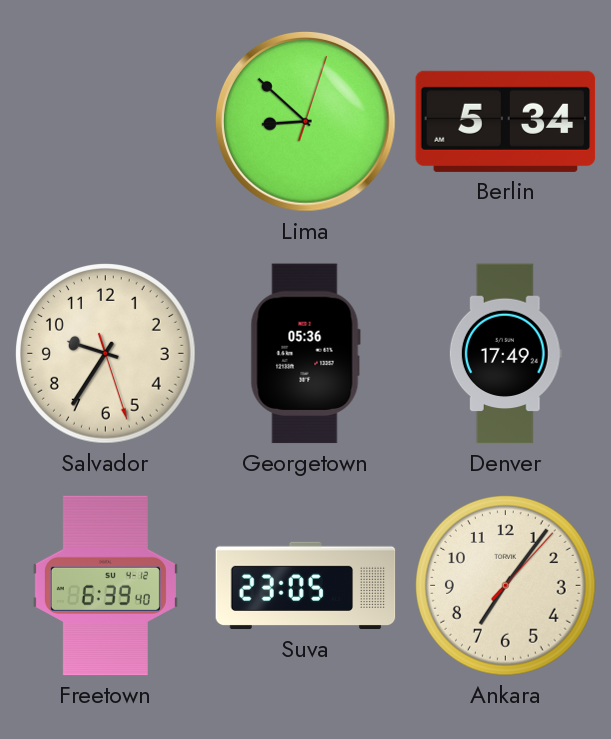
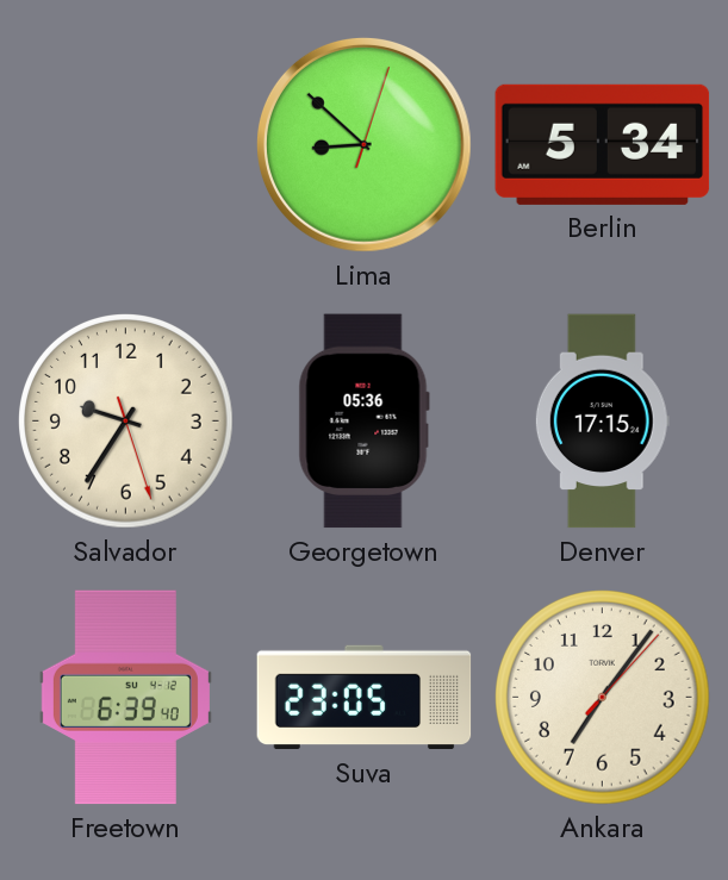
Denver: 17:49 -> 17:15 (602, 422)
